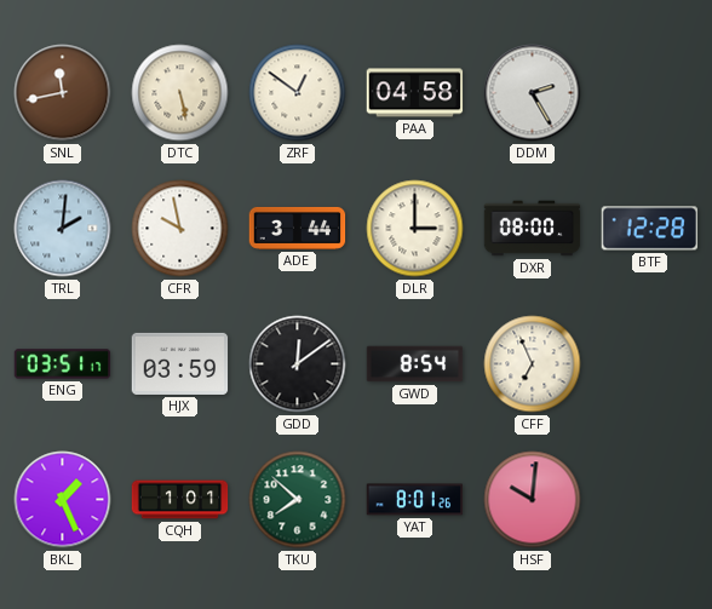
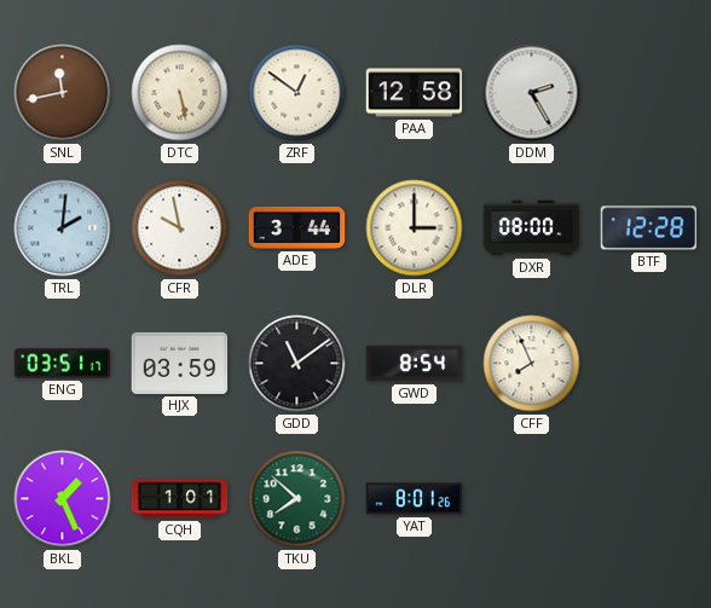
PAA: 04:58 -> 12:58 (415, 93)
GDD: 12:09 -> 11:09 (297, 364)
CFF: 6:56 -> 7:56 (532, 364)
HSF: 10:01 -> none (533, 500)
